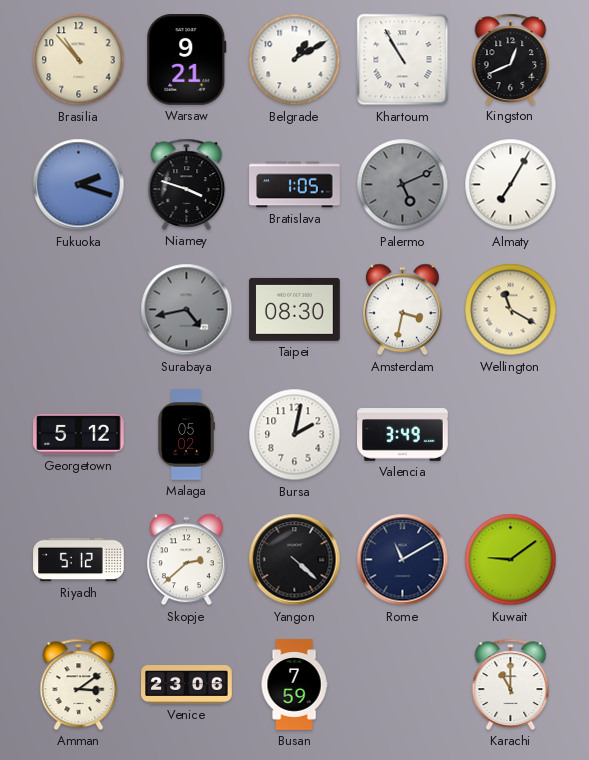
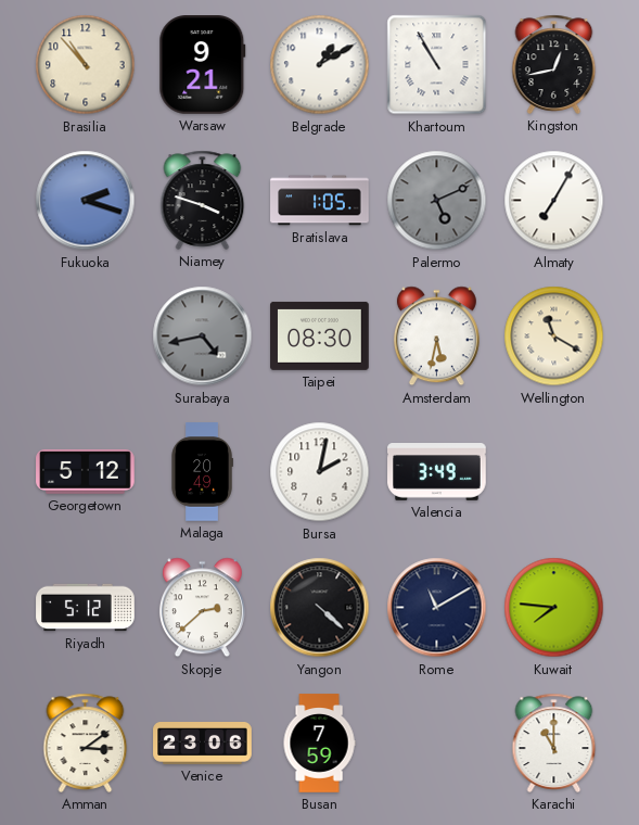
Kingston: 12:41 -> 12:43 (554, 64)
Amsterdam: 3:32 -> 5:32 (436, 337)
Malaga: 05:02 -> 20:49 (202, 472)
Kuwait: 9:09 -> 7:46 (554, 608)
